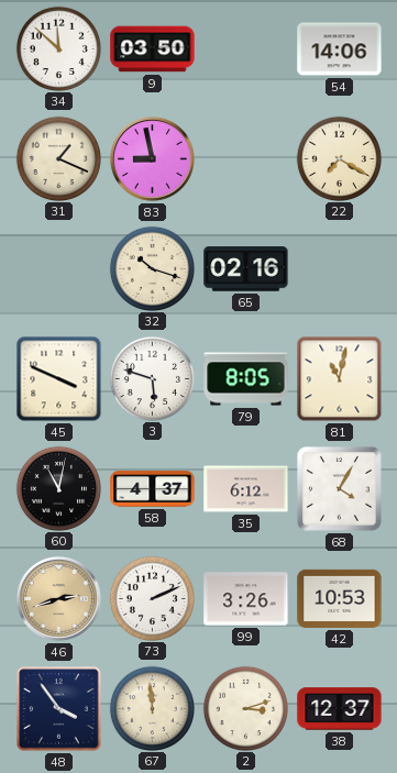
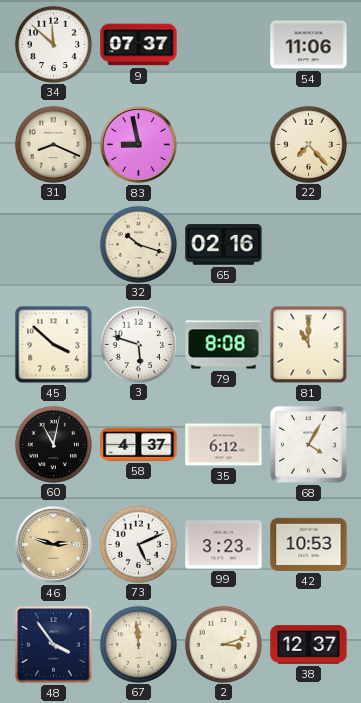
9: 03:50 -> 07:37 (139, 45)
54: 14:06 -> 11:06 (309, 45)
31: 1:19 -> 8:19 (53, 144)
22: 7:20 -> 7:23 (308, 144)
45: 3:49 -> 3:52 (54, 345)
79: 8:05 -> 8:08 (224, 345)
81: 11:02 -> 11:00 (309, 345)
46: 2:42 -> 2:48 (53, 544)
73: 2:11 -> 5:11 (138, 544)
99: 3:26 -> 3:23 (224, 545)
